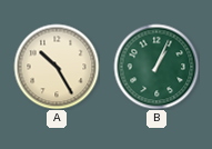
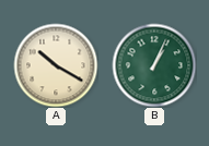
A: 10:25 -> 10:20 (56, 65)
